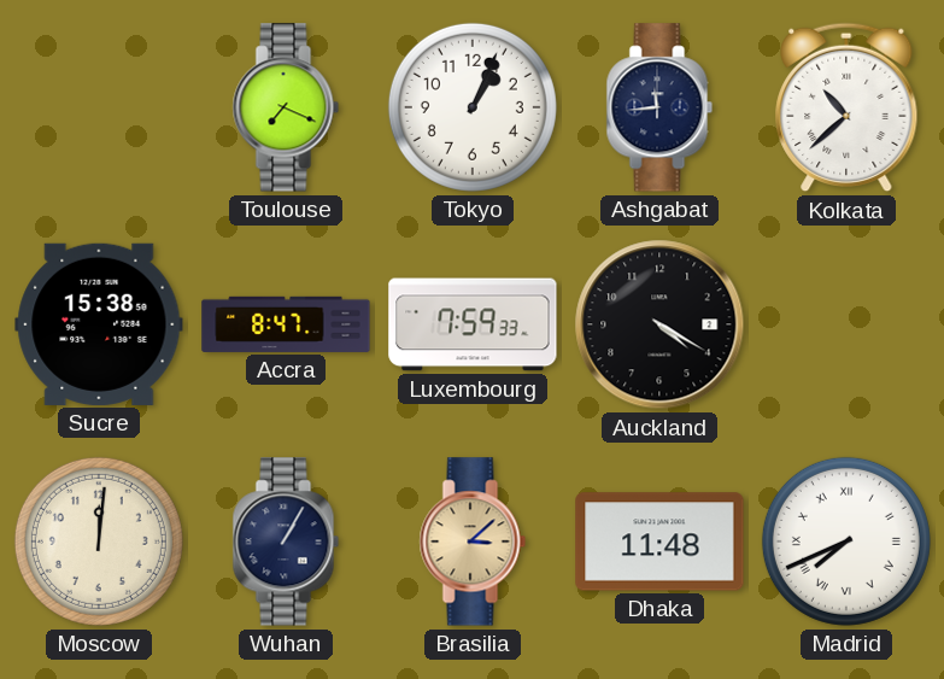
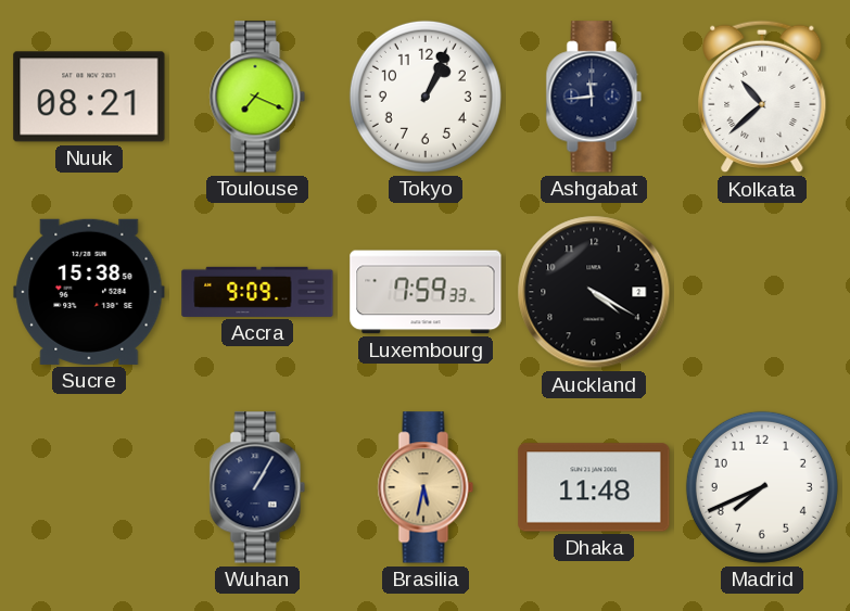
Nuuk: none -> 08:21 (89, 97)
Accra: 8:47 -> 9:09 (257, 292)
Moscow: 12:01 -> none (99, 542)
Brasilia: 3:08 -> 5:32 (426, 487)
Madrid numerals: Roman -> Arabic (762, 487)
